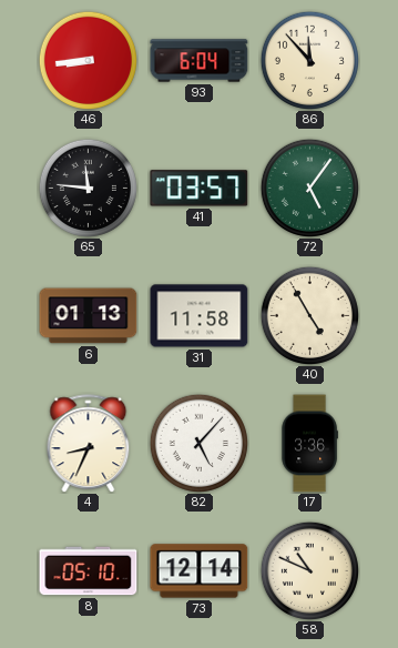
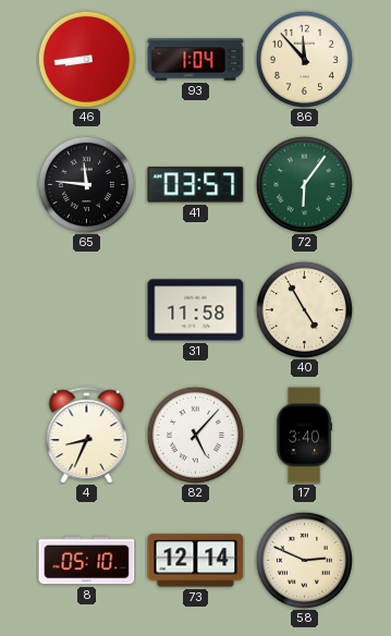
93: 6:04 -> 1:04 (196, 60)
72: 5:06 -> 6:06 (304, 184)
6: 01:13 -> none (89, 316)
17: 3:36 -> 3:40 (304, 436)
58: 10:49 -> 2:49 (304, 560)
